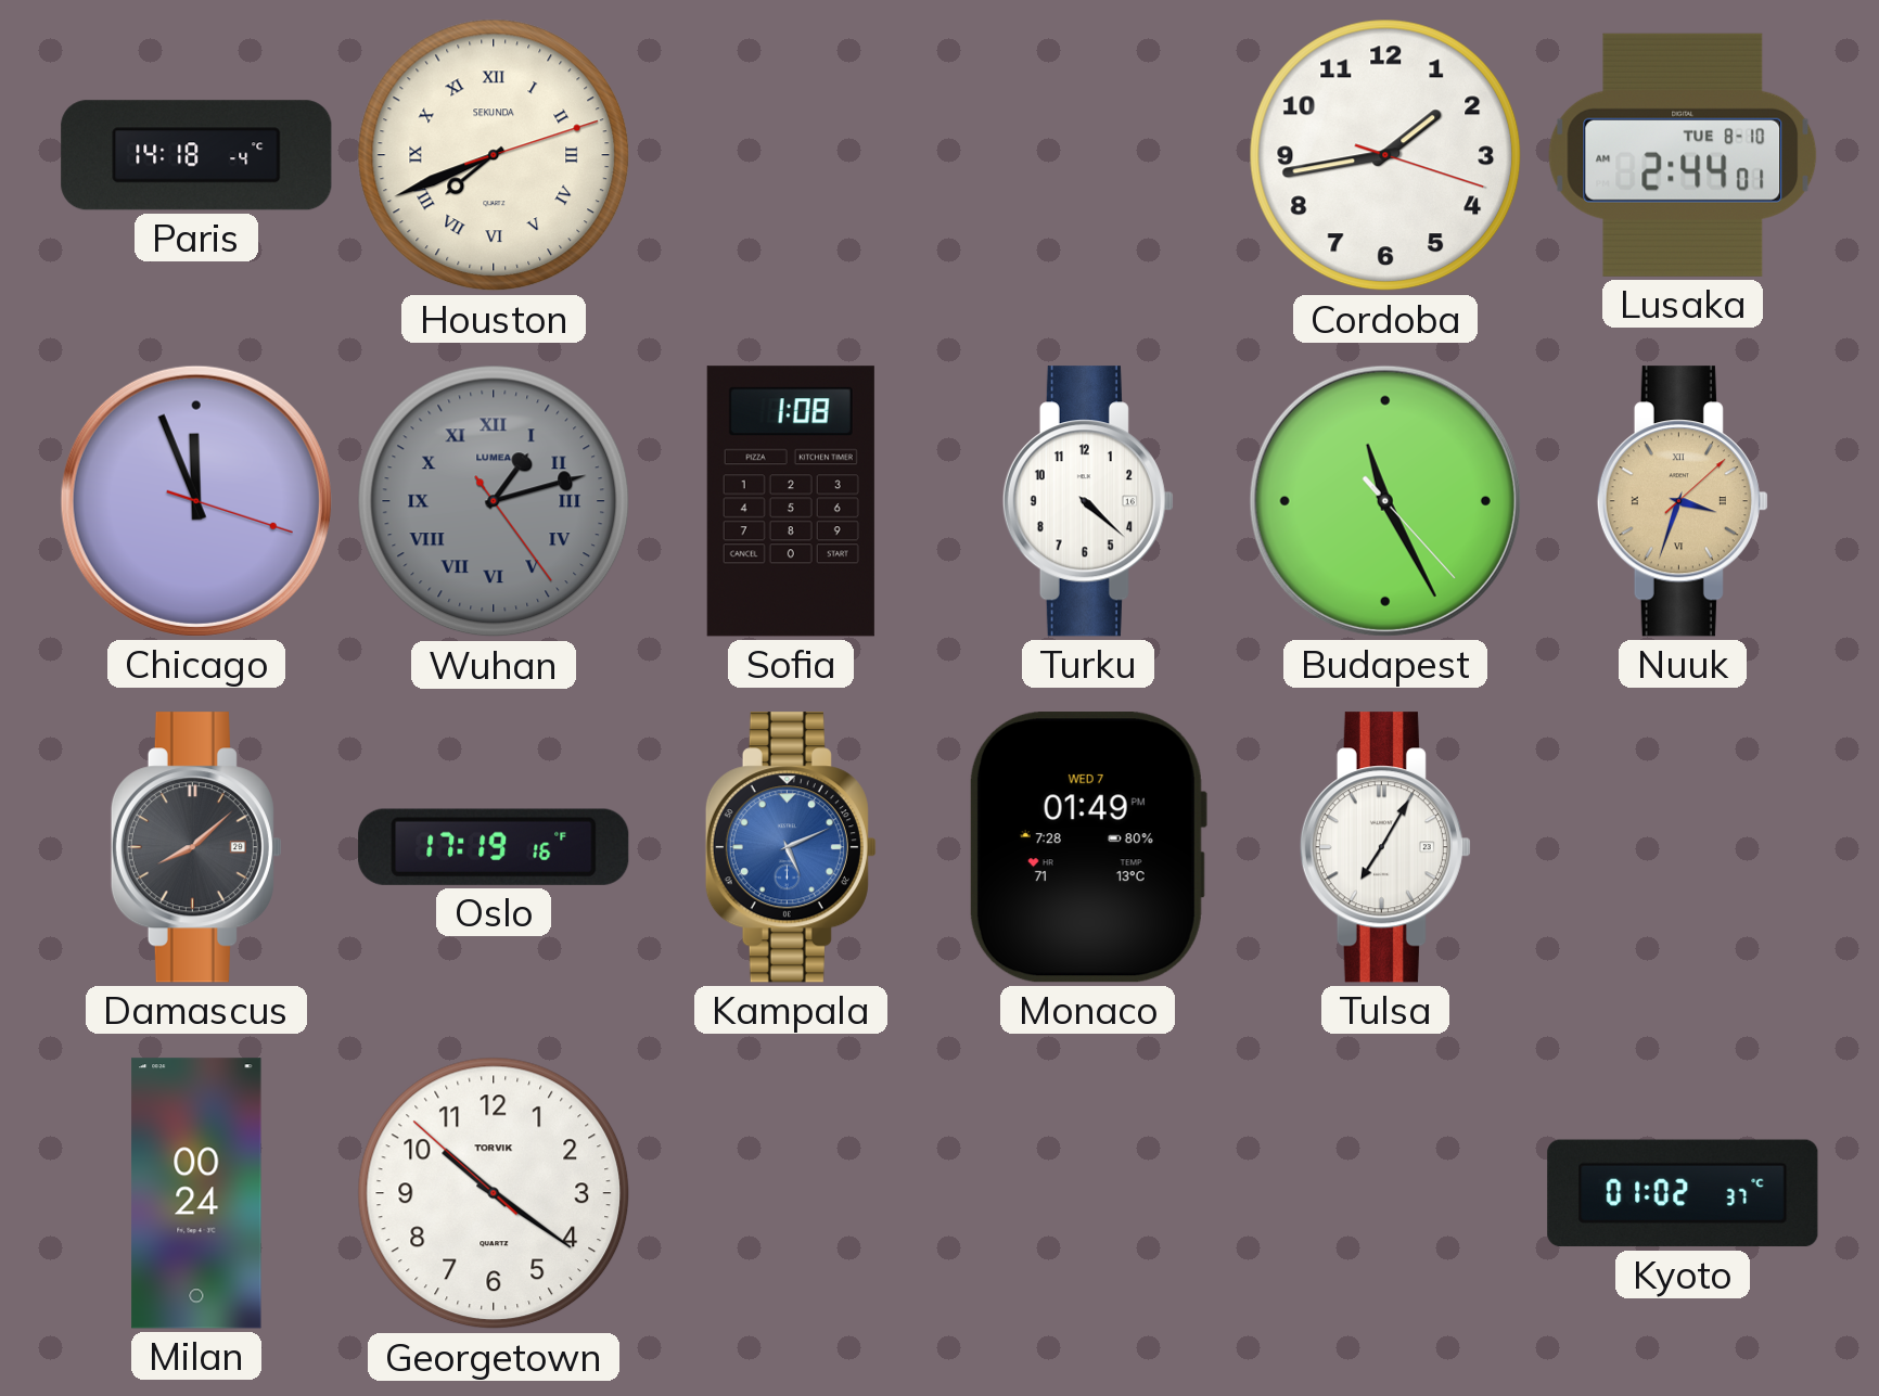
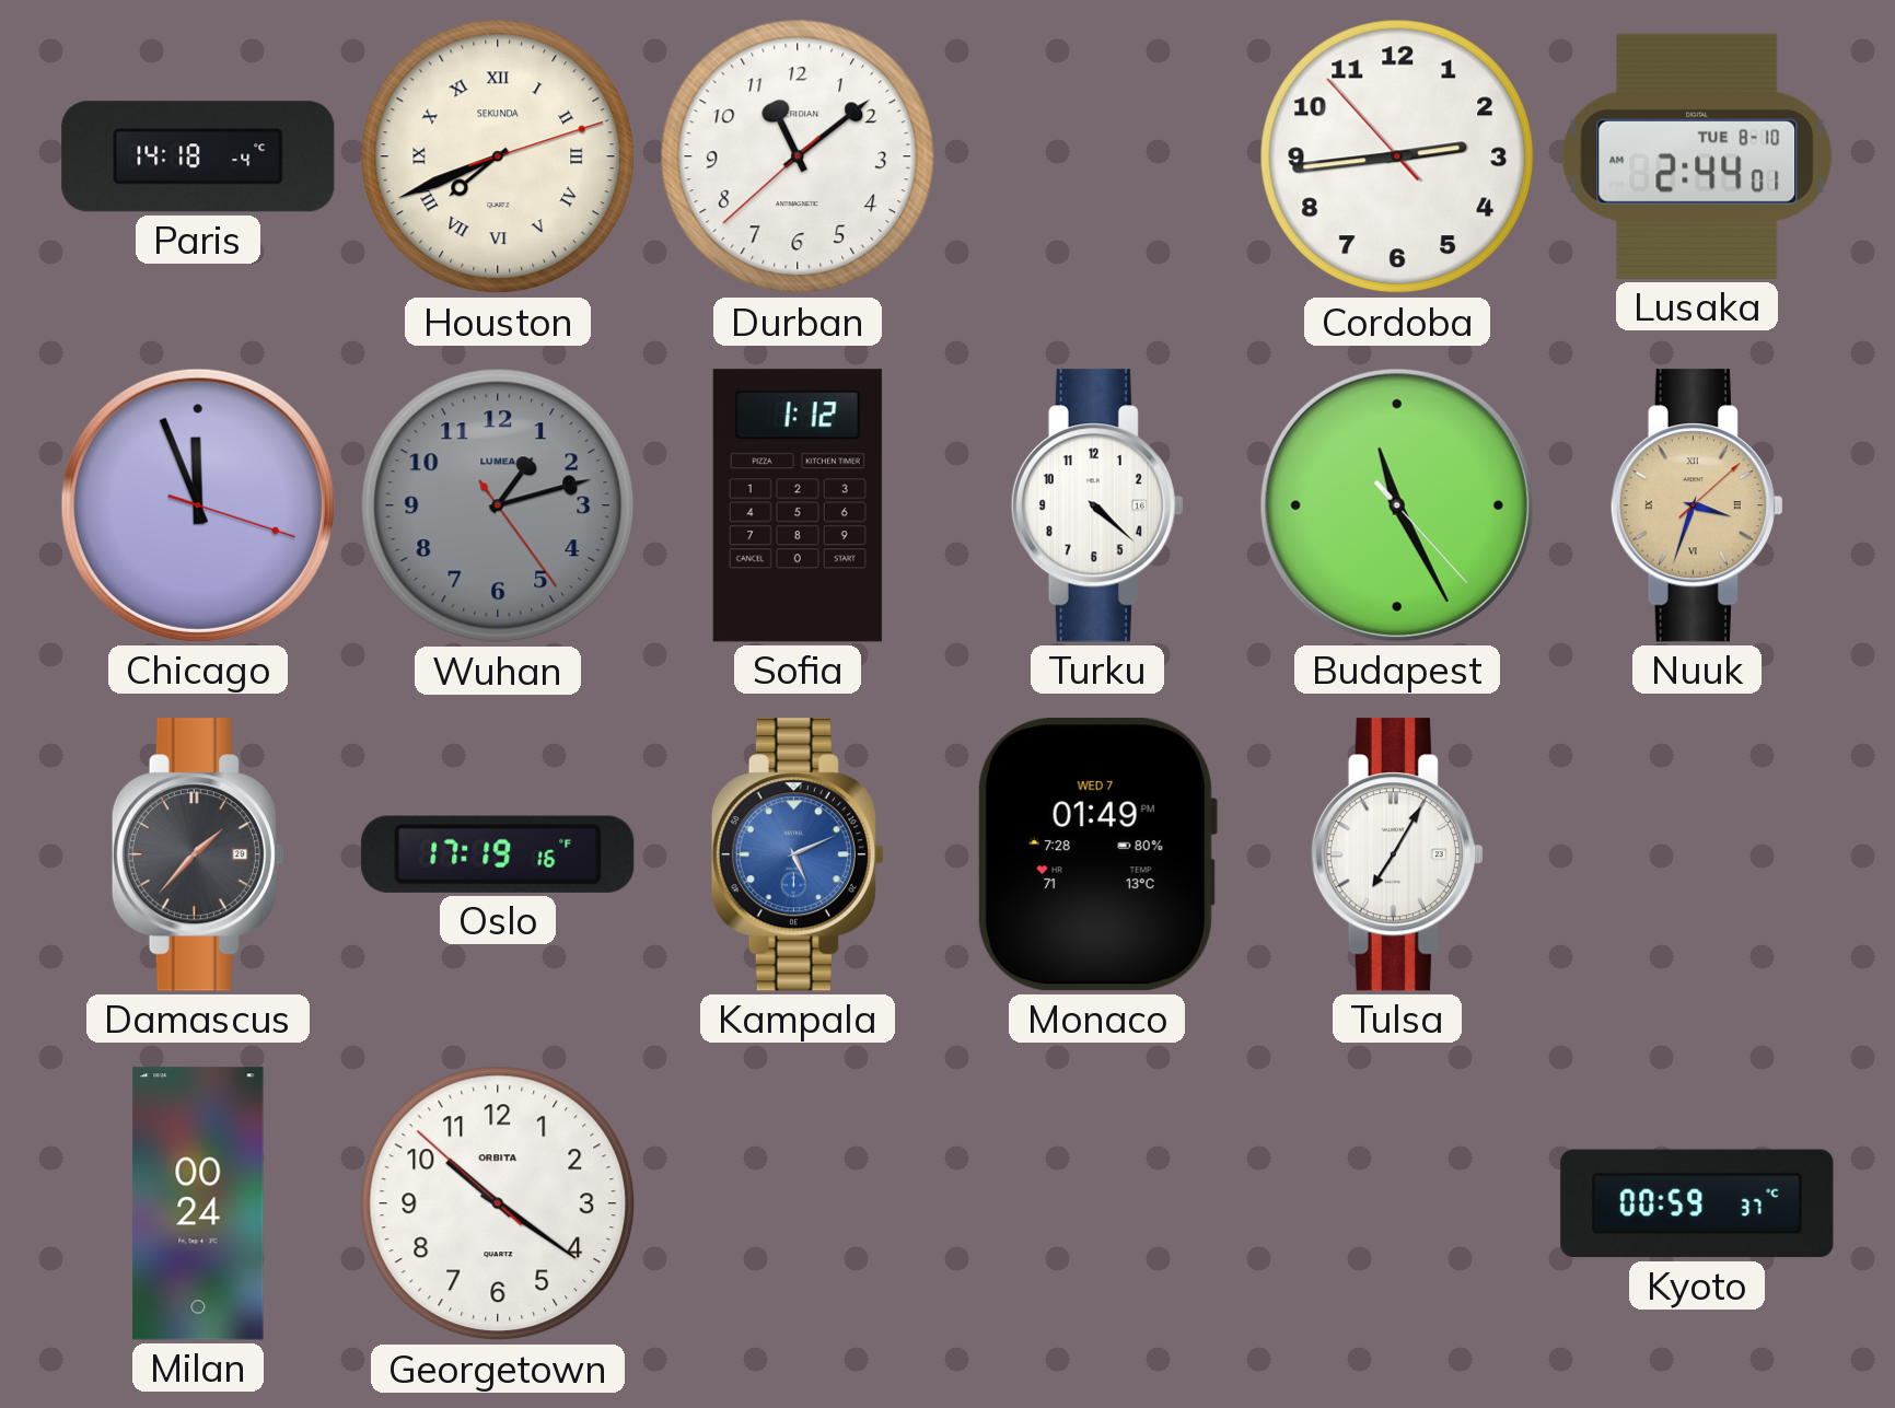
Durban: none -> 11:08 (798, 156)
Cordoba: 1:43 -> 2:43 (1397, 156)
Wuhan numerals: Roman -> Arabic (498, 505)
Sofia: 1:08 -> 1:12 (798, 505)
Damascus: 8:08 -> 1:37 (198, 854)
Georgetown brand: TORVIK -> ORBITA (498, 1203)
Kyoto: 01:02 -> 00:59 (1697, 1203)
